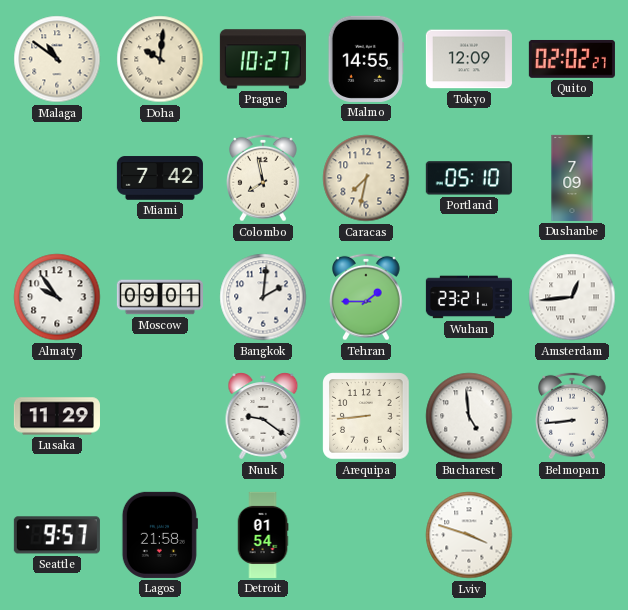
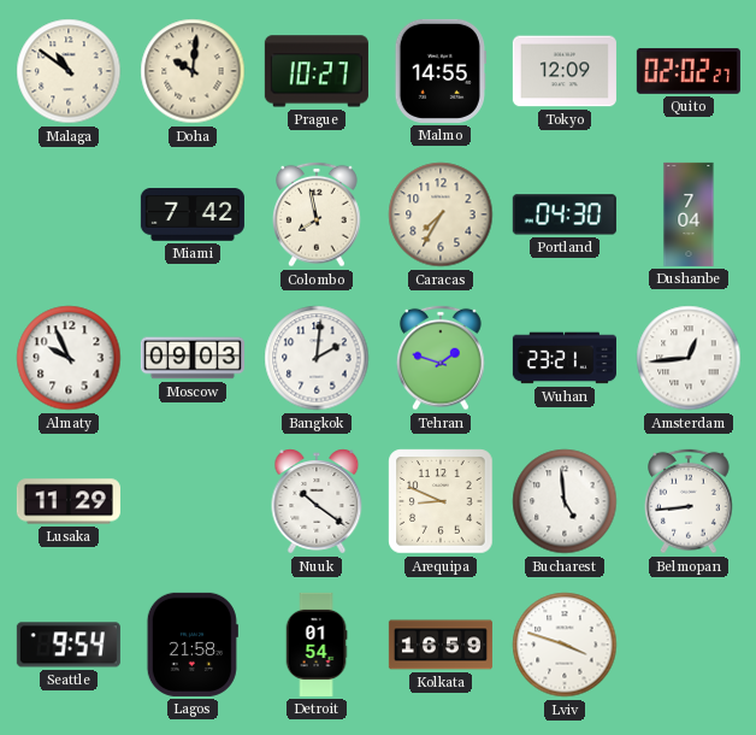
Caracas: 7:32 -> 7:35 (441, 214)
Portland: 05:10 -> 04:30 (565, 214)
Dushanbe: 7:09 -> 7:04 (689, 214)
Almaty: 9:54 -> 9:56 (69, 358)
Moscow: 09:01 -> 09:03 (193, 358)
Tehran: 1:45 -> 1:48 (441, 358)
Nuuk: 9:21 -> 10:21 (317, 501)
Arequipa: 8:44 -> 8:49 (441, 501)
Seattle: 9:57 -> 9:54 (69, 645)
Kolkata: none -> 16:59 (441, 645)
